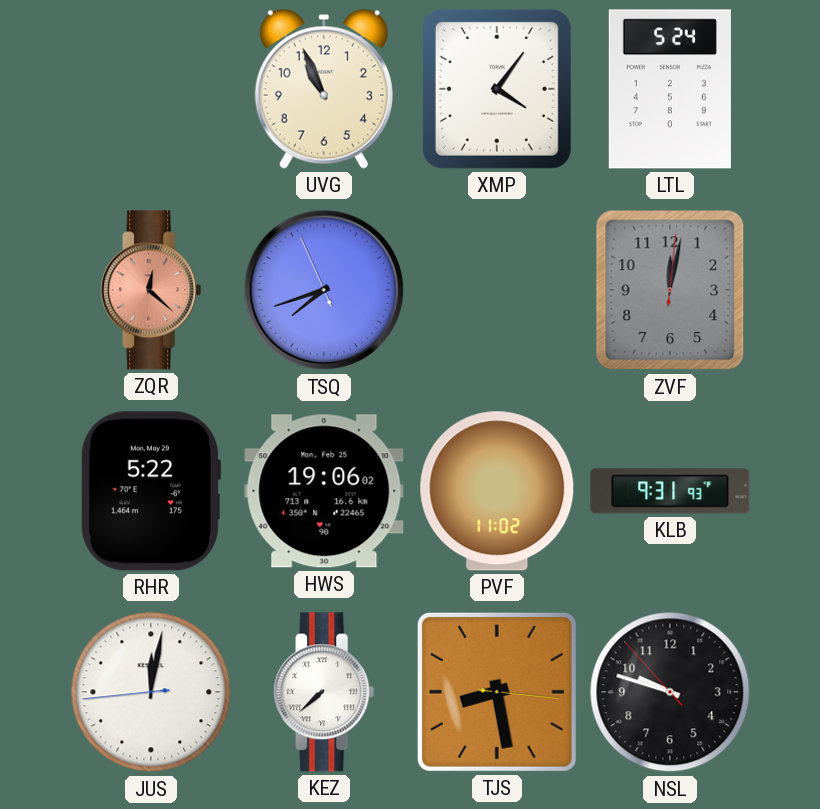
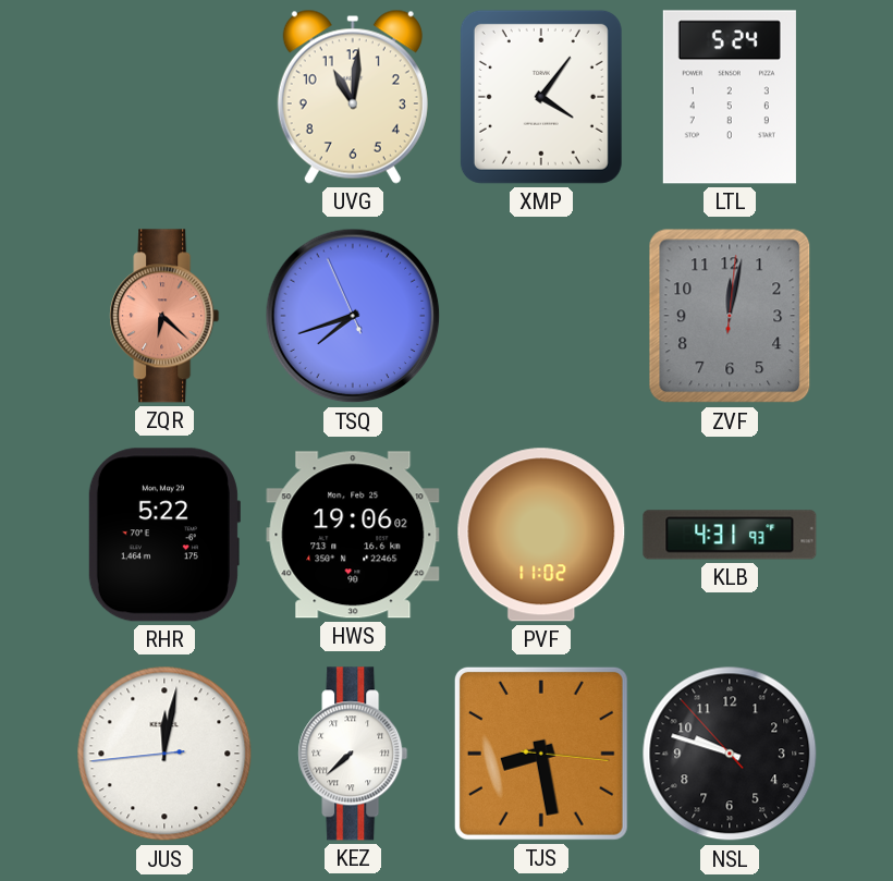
UVG: 10:56 -> 11:01 (353, 97)
ZQR: 12:22 -> 6:22 (164, 316)
KLB: 9:31 -> 4:31 (730, 535)
